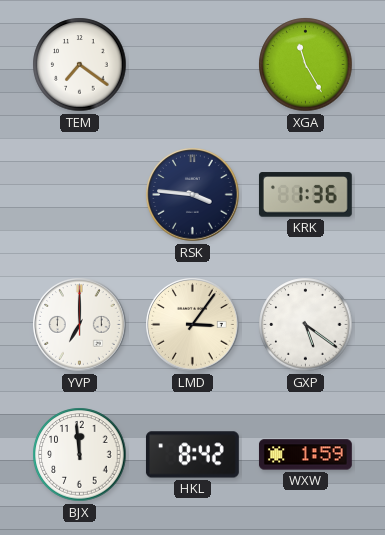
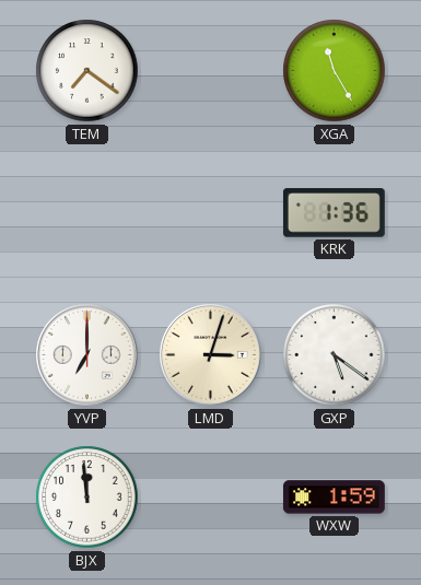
RSK: 3:46 -> none (193, 195)
LMD: 3:06 -> 3:03 (211, 355)
HKL: 8:42 -> none (192, 455)
